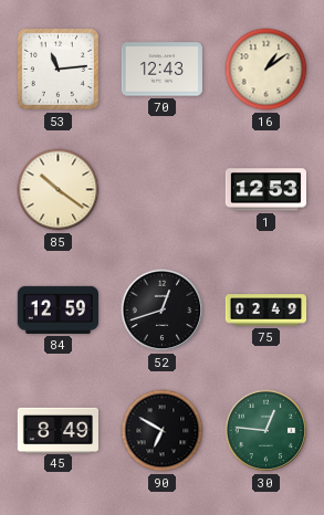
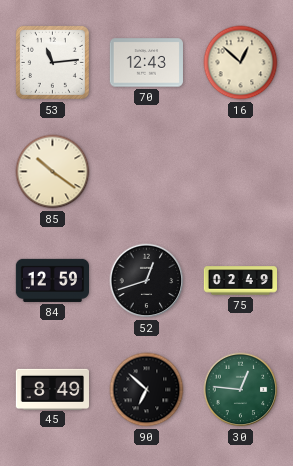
16: 1:09 -> 12:52 (241, 63)
1: 12:53 -> none (265, 190)
90: 6:50 -> 6:52 (147, 390)
